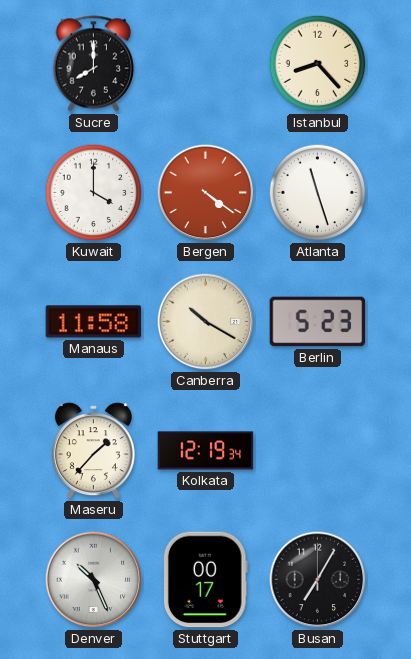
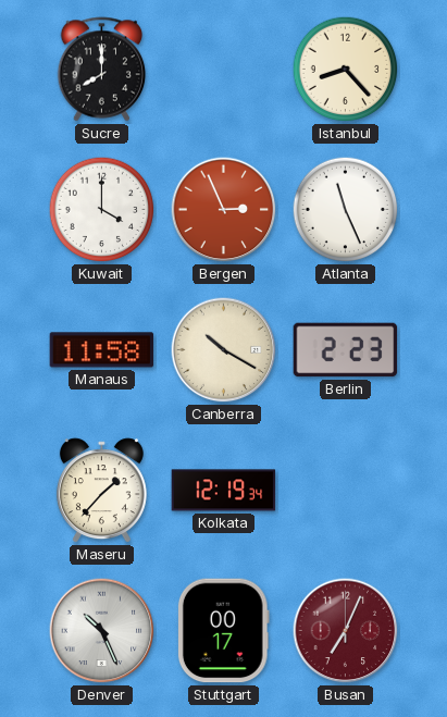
Bergen: 4:21 -> 2:56 (224, 210)
Atlanta: 11:27 -> 11:26 (346, 210)
Berlin: 5:23 -> 2:23 (346, 350)
Busan: 7:05 -> 7:04 (346, 631)
Busan dial: black -> burgundy (346, 631)
